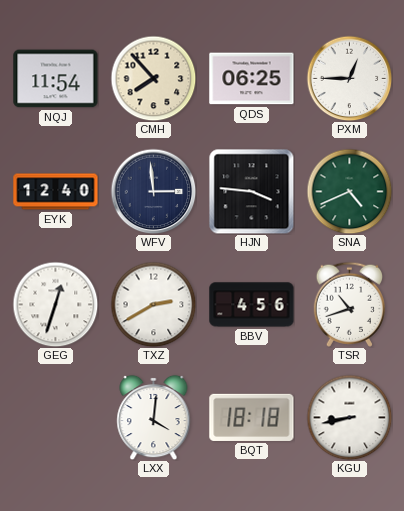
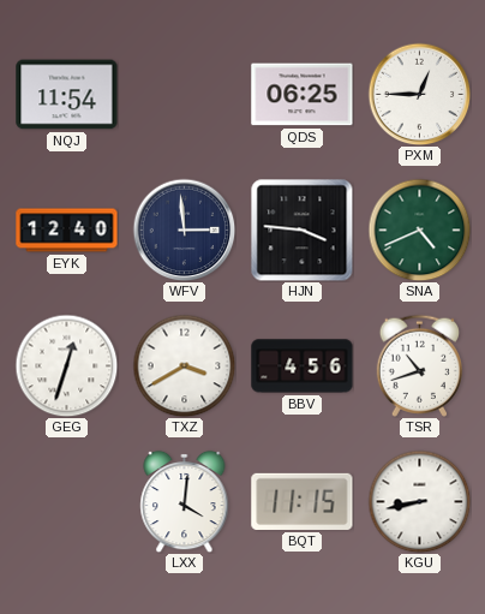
CMH: 7:53 -> none (153, 78)
TXZ: 2:40 -> 3:40 (184, 365)
BQT: 18:18 -> 11:15 (303, 501)
